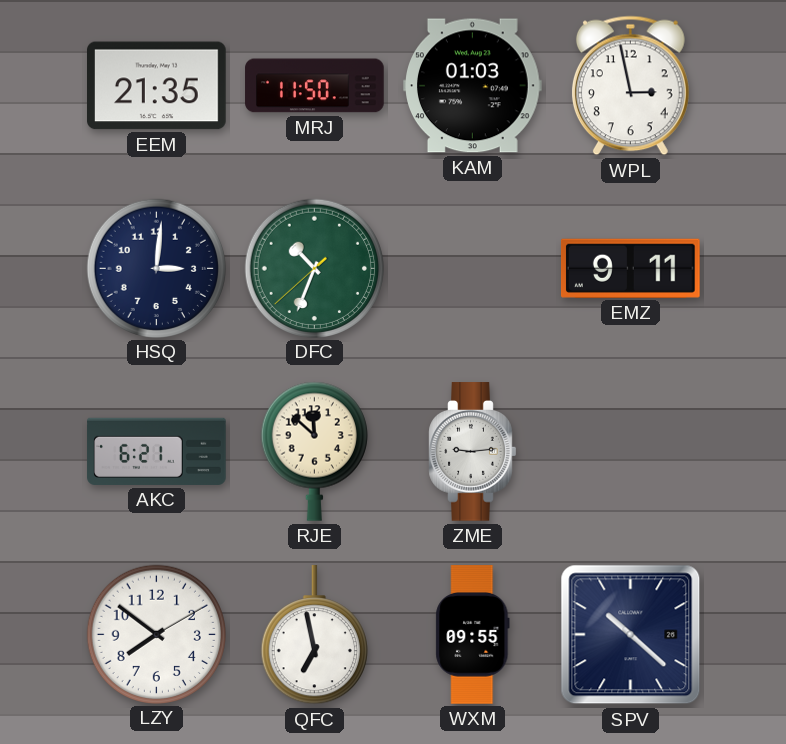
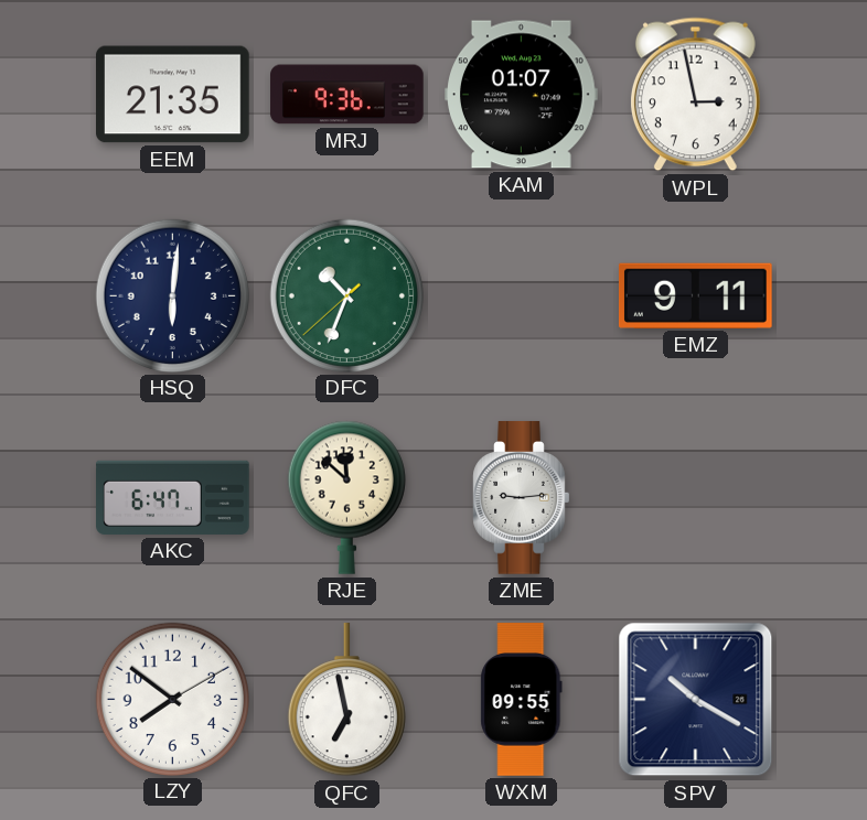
MRJ: 11:50 -> 9:36 (347, 95)
KAM: 01:03 -> 01:07 (522, 95)
HSQ: 3:01 -> 6:01 (172, 295)
AKC: 6:21 -> 6:47 (173, 497)
SPV: 10:22 -> 10:20 (696, 700)
